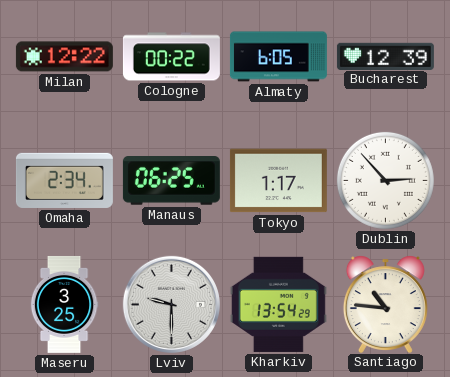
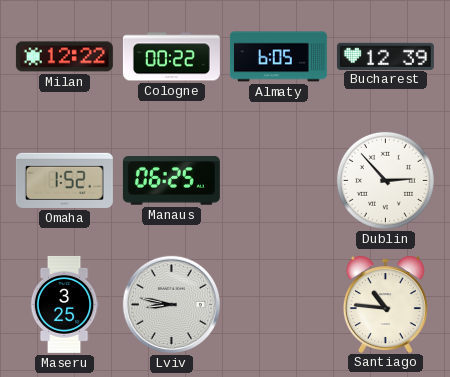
Omaha: 2:34 -> 1:52 (64, 180)
Tokyo: 1:17 -> none (278, 181)
Lviv: 9:30 -> 8:47 (171, 304)
Kharkiv: 13:54 -> none (278, 304)
